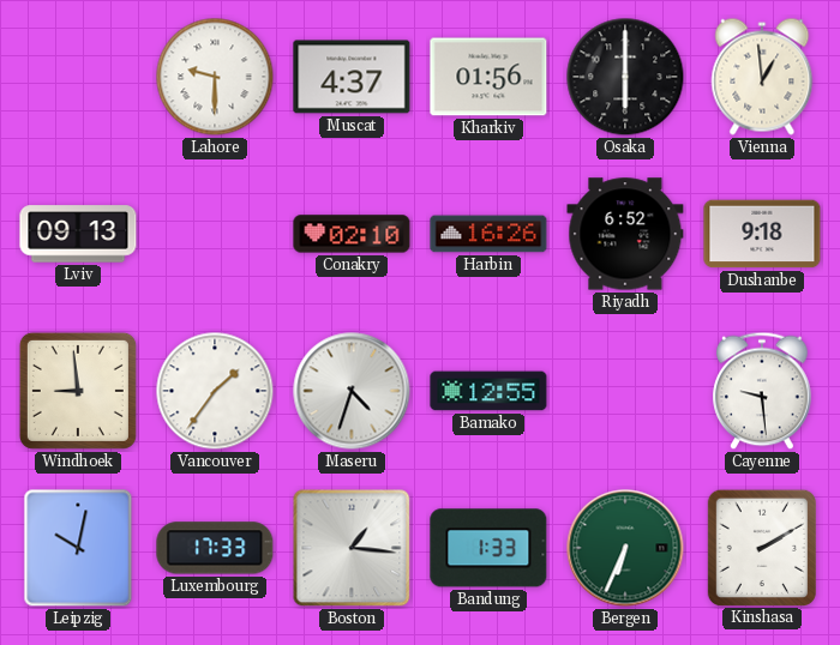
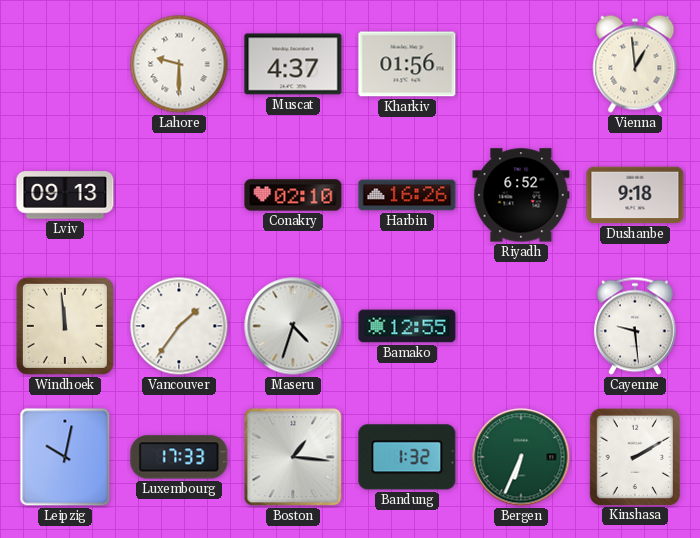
Osaka: 6:00 -> none (625, 77)
Windhoek: 8:59 -> 11:59 (65, 326)
Bandung: 1:33 -> 1:32 (407, 457)
